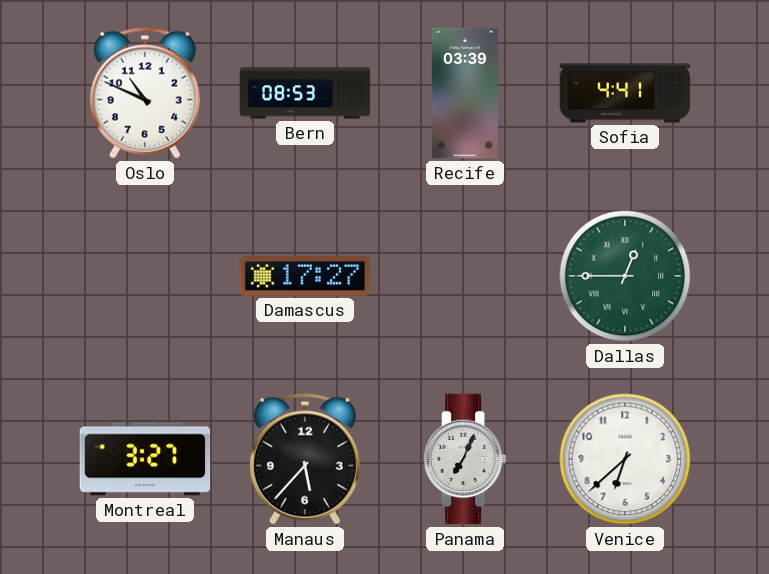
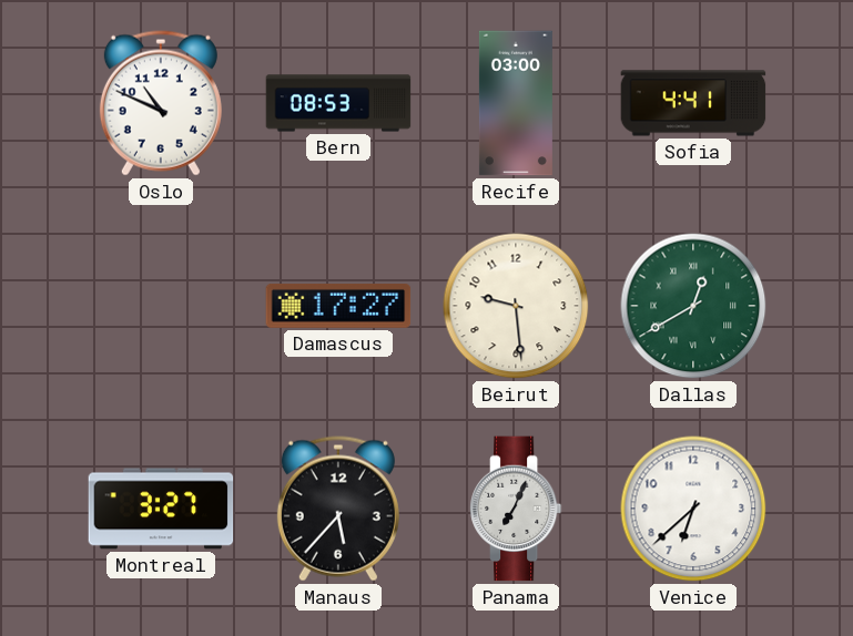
Recife: 03:39 -> 03:00 (516, 103)
Beirut: none -> 9:29 (516, 306)
Dallas: 12:45 -> 12:40 (693, 306)
